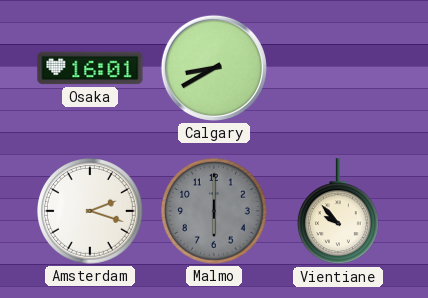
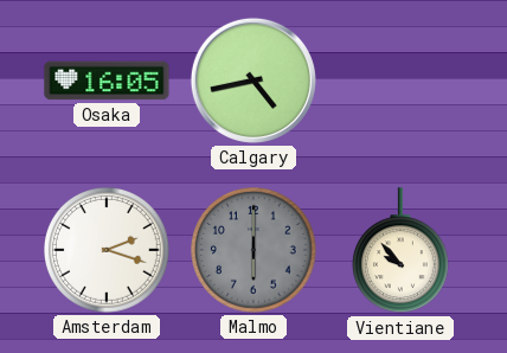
Osaka: 16:01 -> 16:05 (107, 81)
Calgary: 8:40 -> 4:43 (254, 81)
